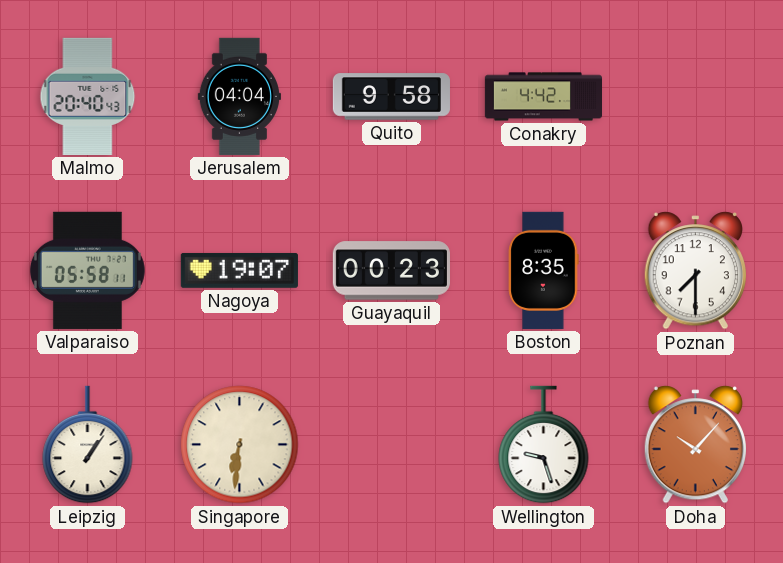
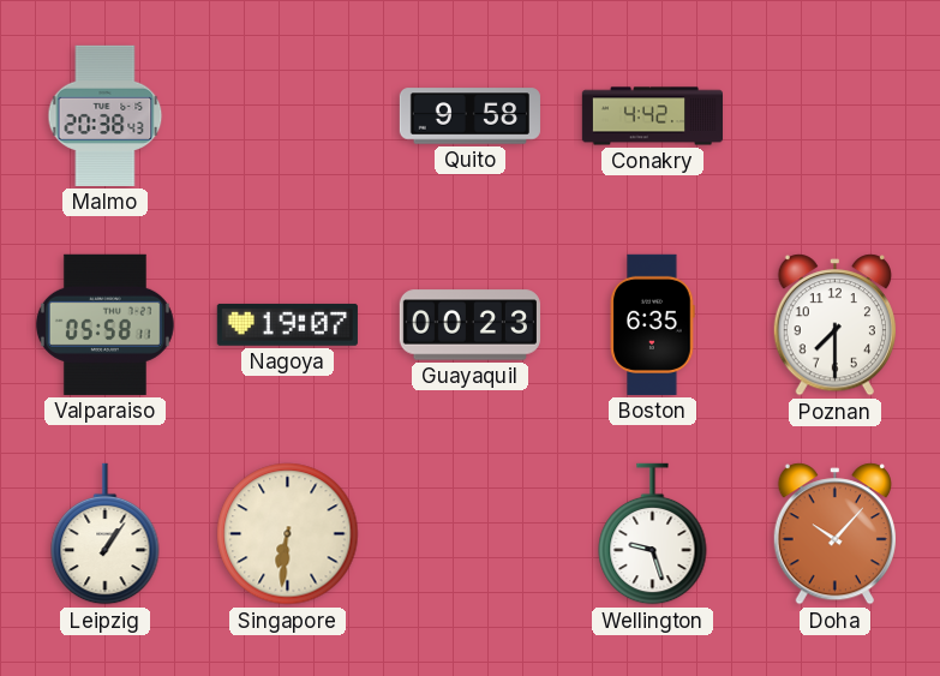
Malmo: 20:40 -> 20:38 (106, 115)
Jerusalem: 04:04 -> none (239, 96)
Boston: 8:35 -> 6:35 (652, 324)
